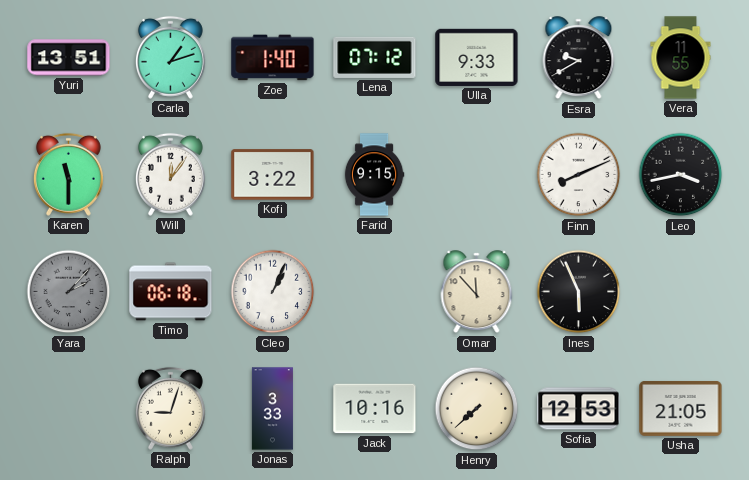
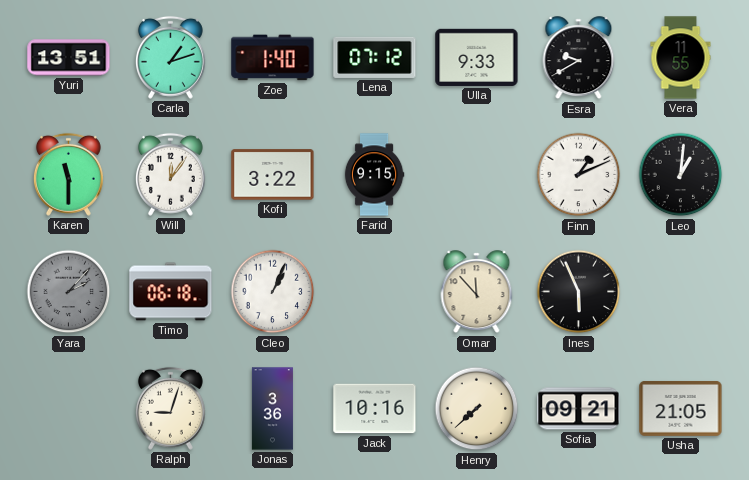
Finn: 8:11 -> 1:11 (579, 175)
Leo: 3:43 -> 1:01 (681, 175)
Jonas: 3:33 -> 3:36 (272, 409)
Sofia: 12:53 -> 09:21 (579, 409)
